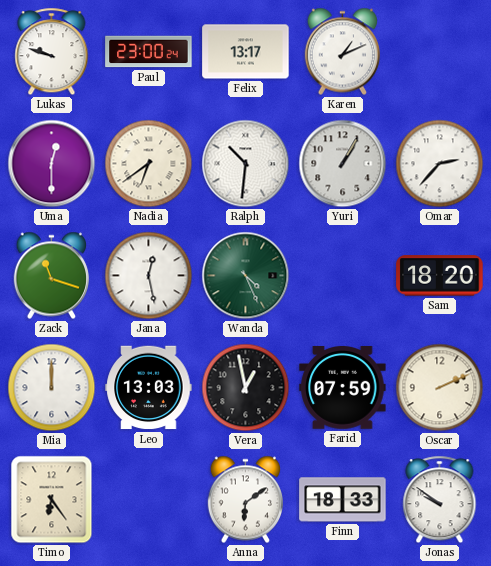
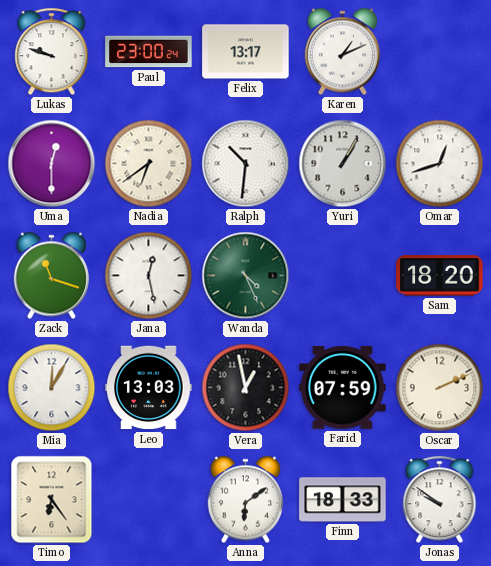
Omar: 2:37 -> 12:42 (440, 164)
Mia: 12:00 -> 12:05 (52, 388)
